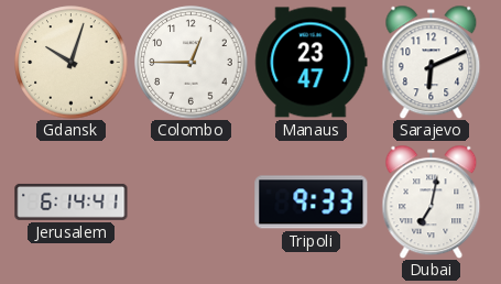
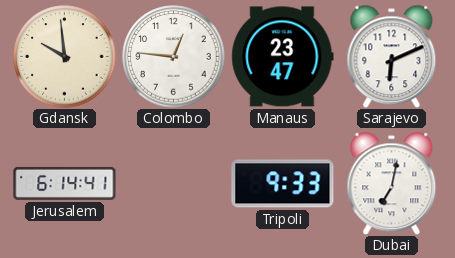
Gdansk: 10:03 -> 9:59 (65, 57)
Colombo: 12:45 -> 12:46 (174, 57)
